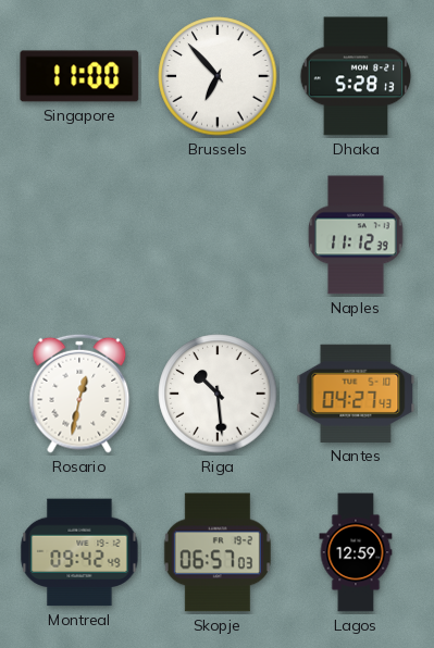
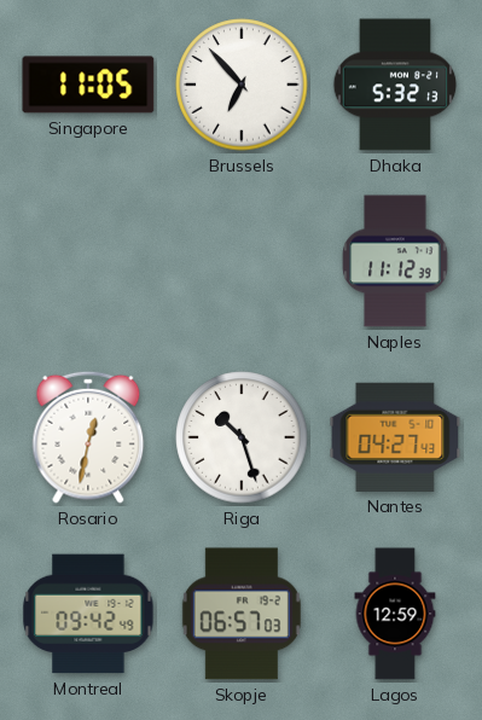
Singapore: 11:00 -> 11:05 (88, 85)
Dhaka: 5:28 -> 5:32 (395, 85)
Riga: 10:29 -> 10:27 (242, 437)
